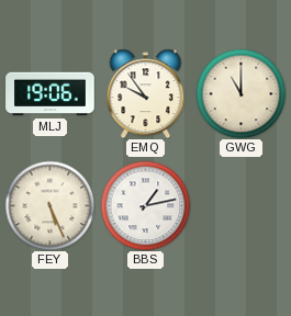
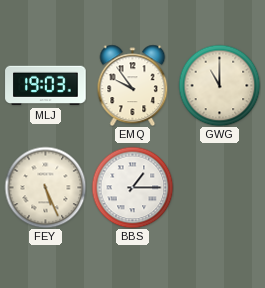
MLJ: 19:06 -> 19:03 (46, 86)
BBS: 1:13 -> 1:15 (132, 187)
